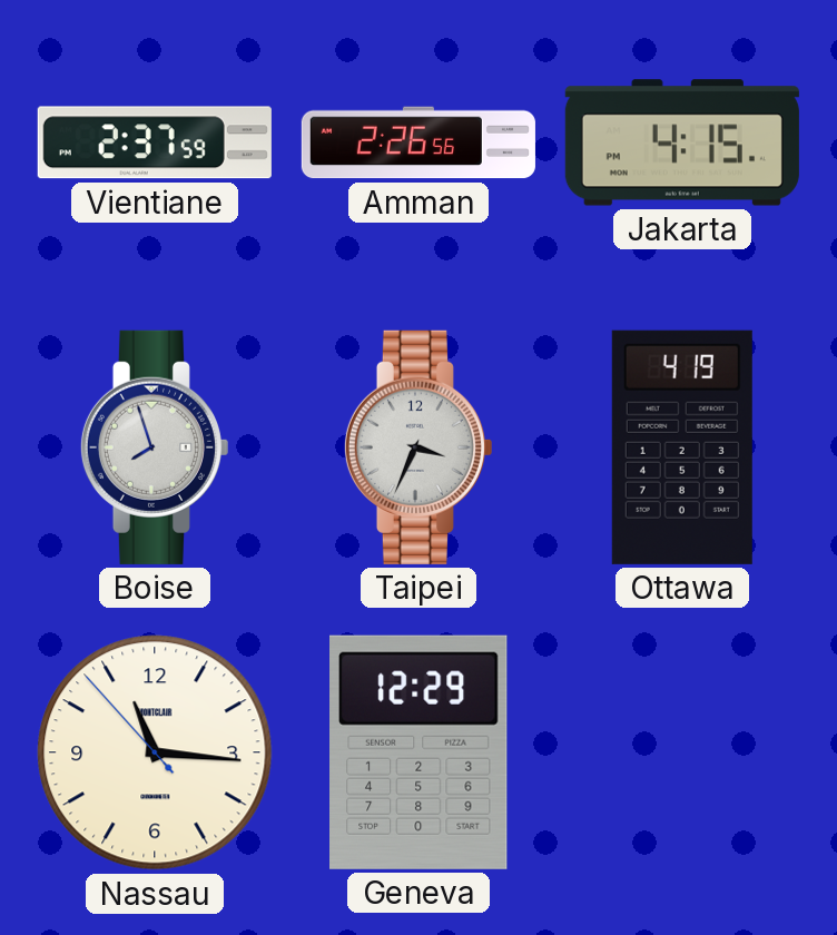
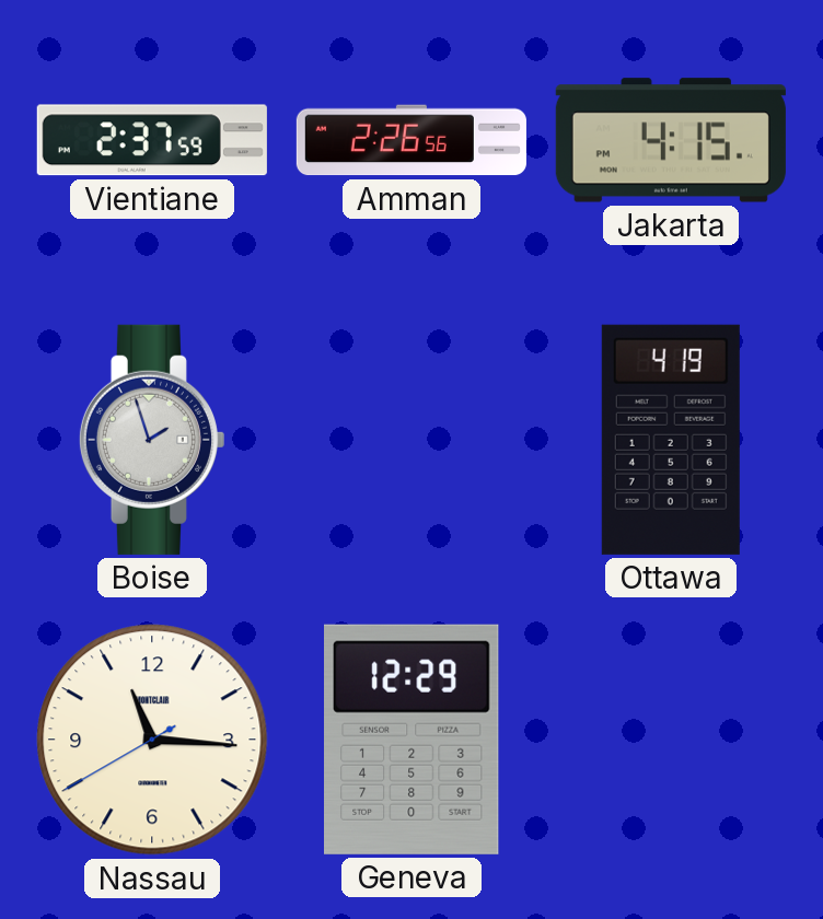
Boise: 7:57 -> 1:57 (151, 440)
Taipei: 3:34 -> none (417, 447)
Nassau: 11:15:53 -> 11:15:40 (152, 740)
